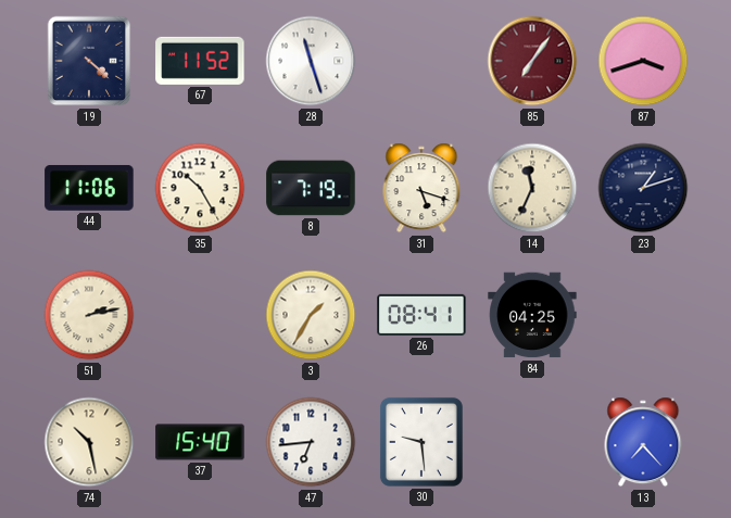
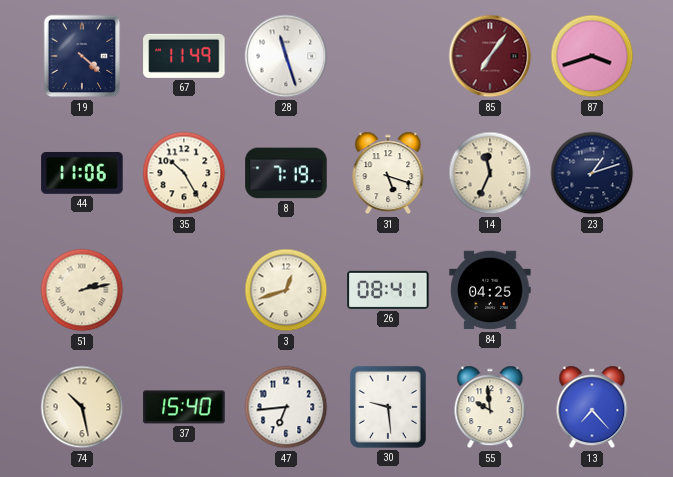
67: 11:52 -> 11:49 (184, 56)
3: 1:35 -> 12:42 (286, 290)
55: none -> 9:59 (490, 407)
